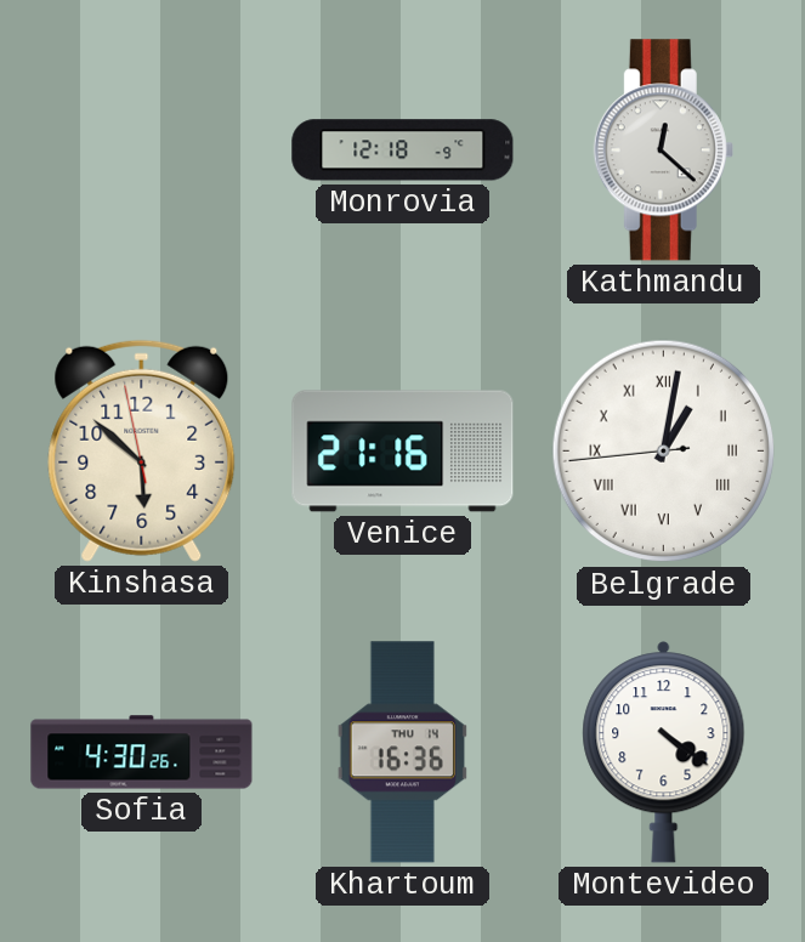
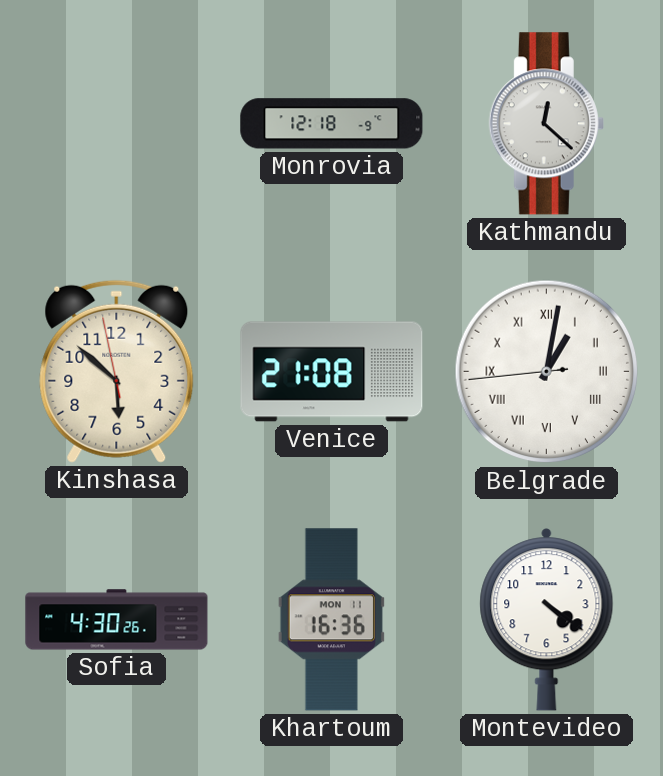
Venice: 21:16 -> 21:08 (332, 372)
Khartoum date: THU 14 -> MON 11 (331, 620)
